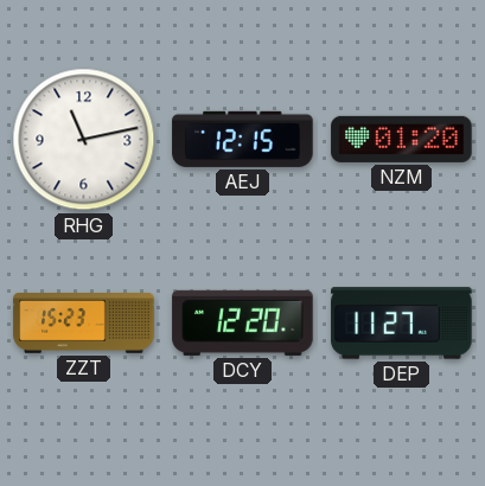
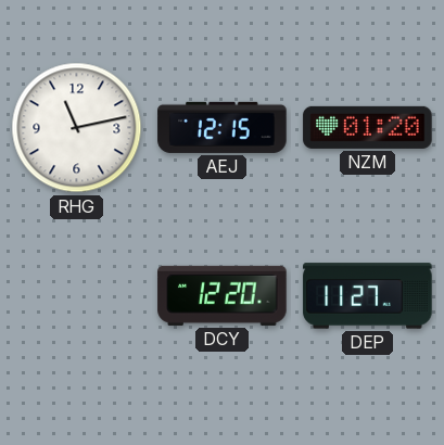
ZZT: 15:23 -> none (84, 324)
